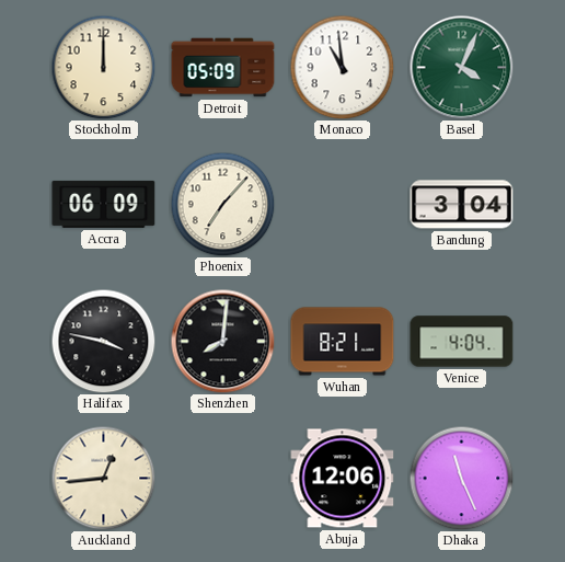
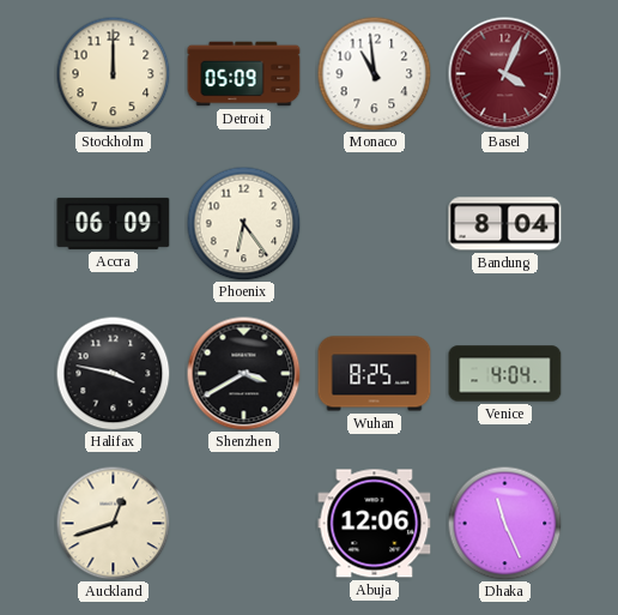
Basel dial: green -> burgundy (504, 73)
Phoenix: 7:07 -> 6:24 (243, 223)
Bandung: 3:04 -> 8:04 (505, 224)
Shenzhen: 8:01 -> 3:40 (243, 373)
Wuhan: 8:21 -> 8:25 (375, 374)
Auckland: 12:44 -> 12:42 (113, 523)
